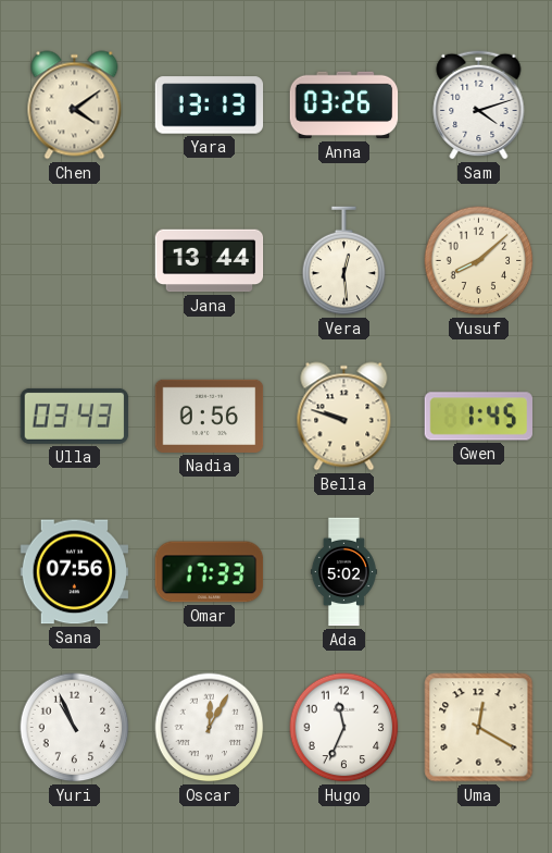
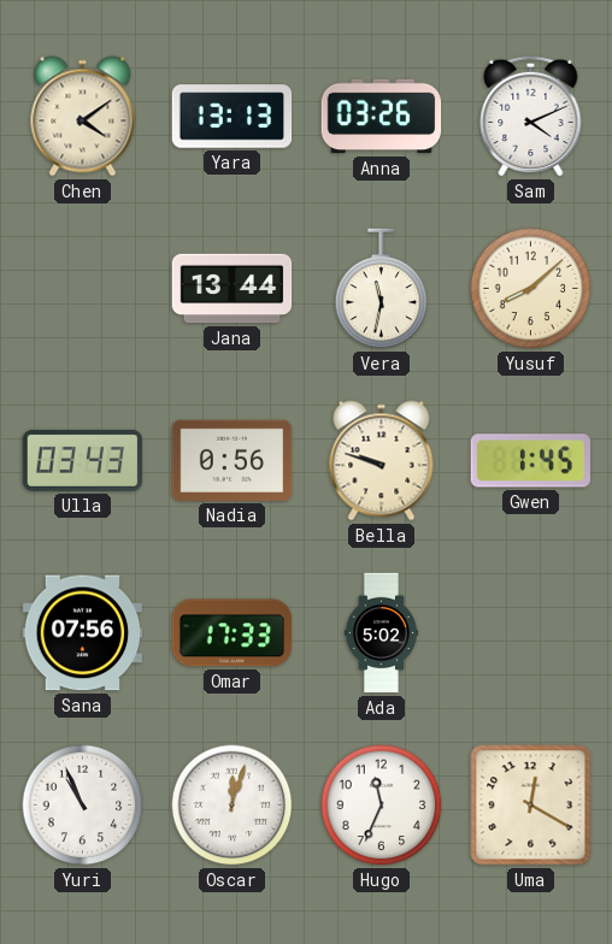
Sam: 4:12 -> 4:11 (531, 116)
Vera: 12:29 -> 11:32 (382, 289)
Oscar: 12:05 -> 12:03 (233, 806)
